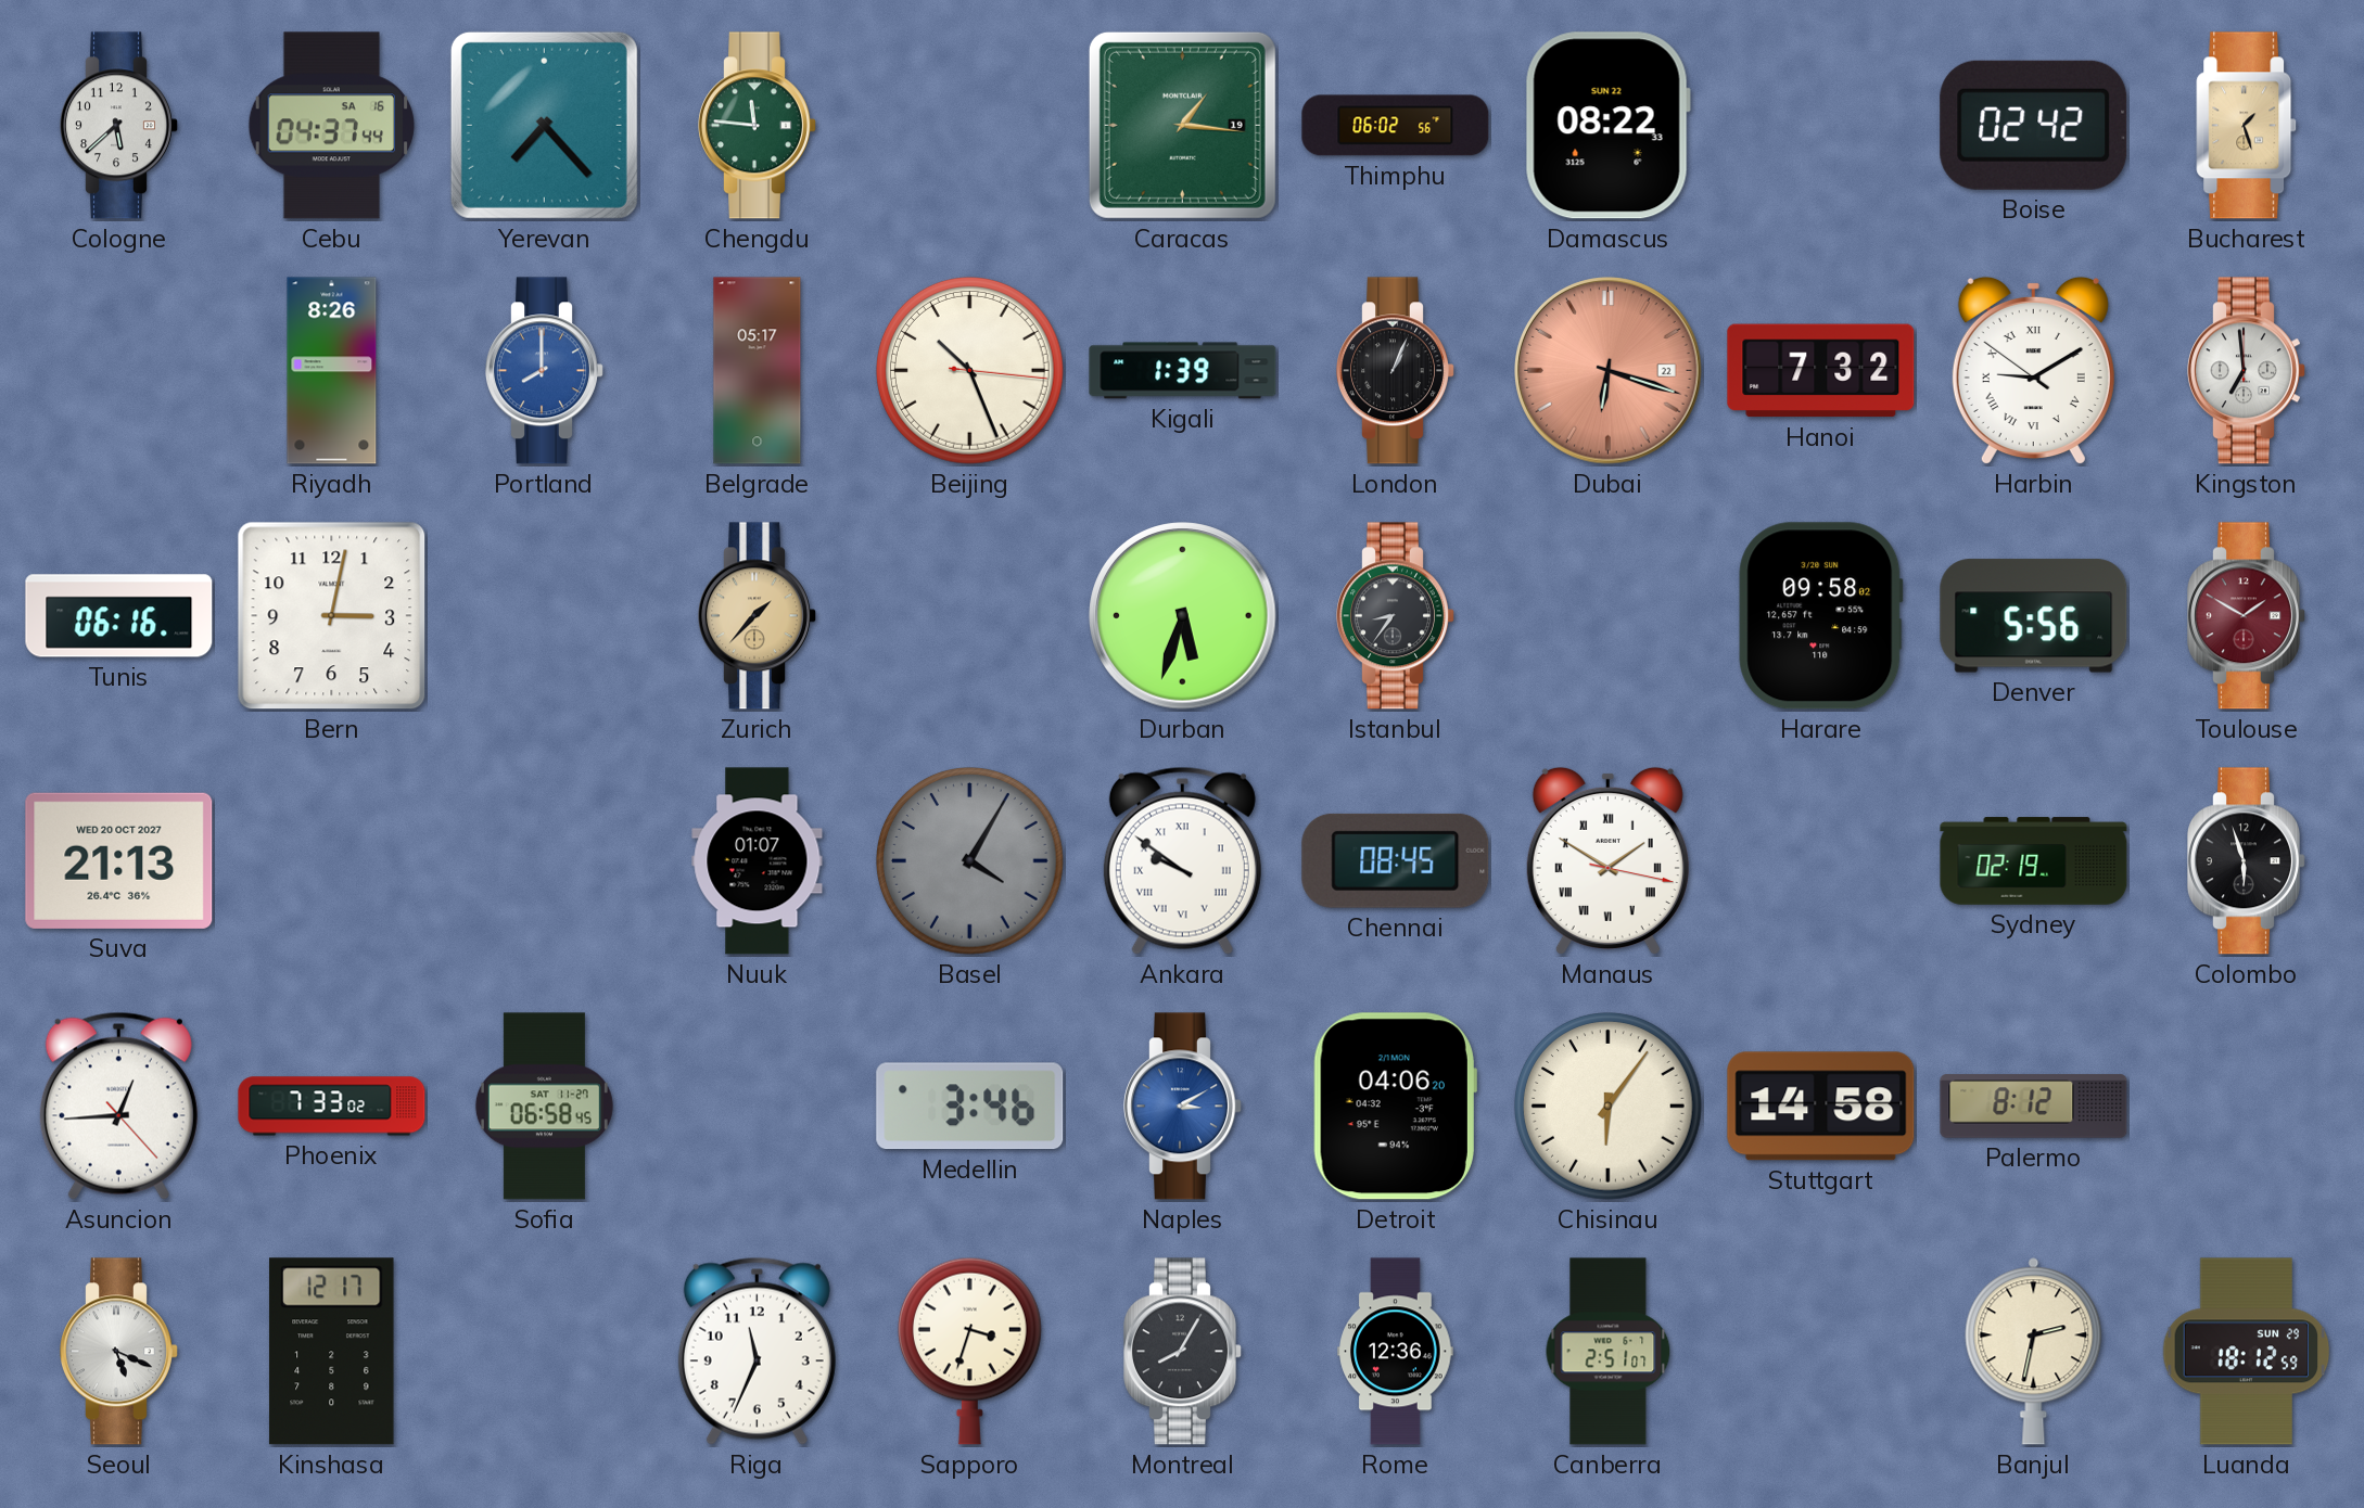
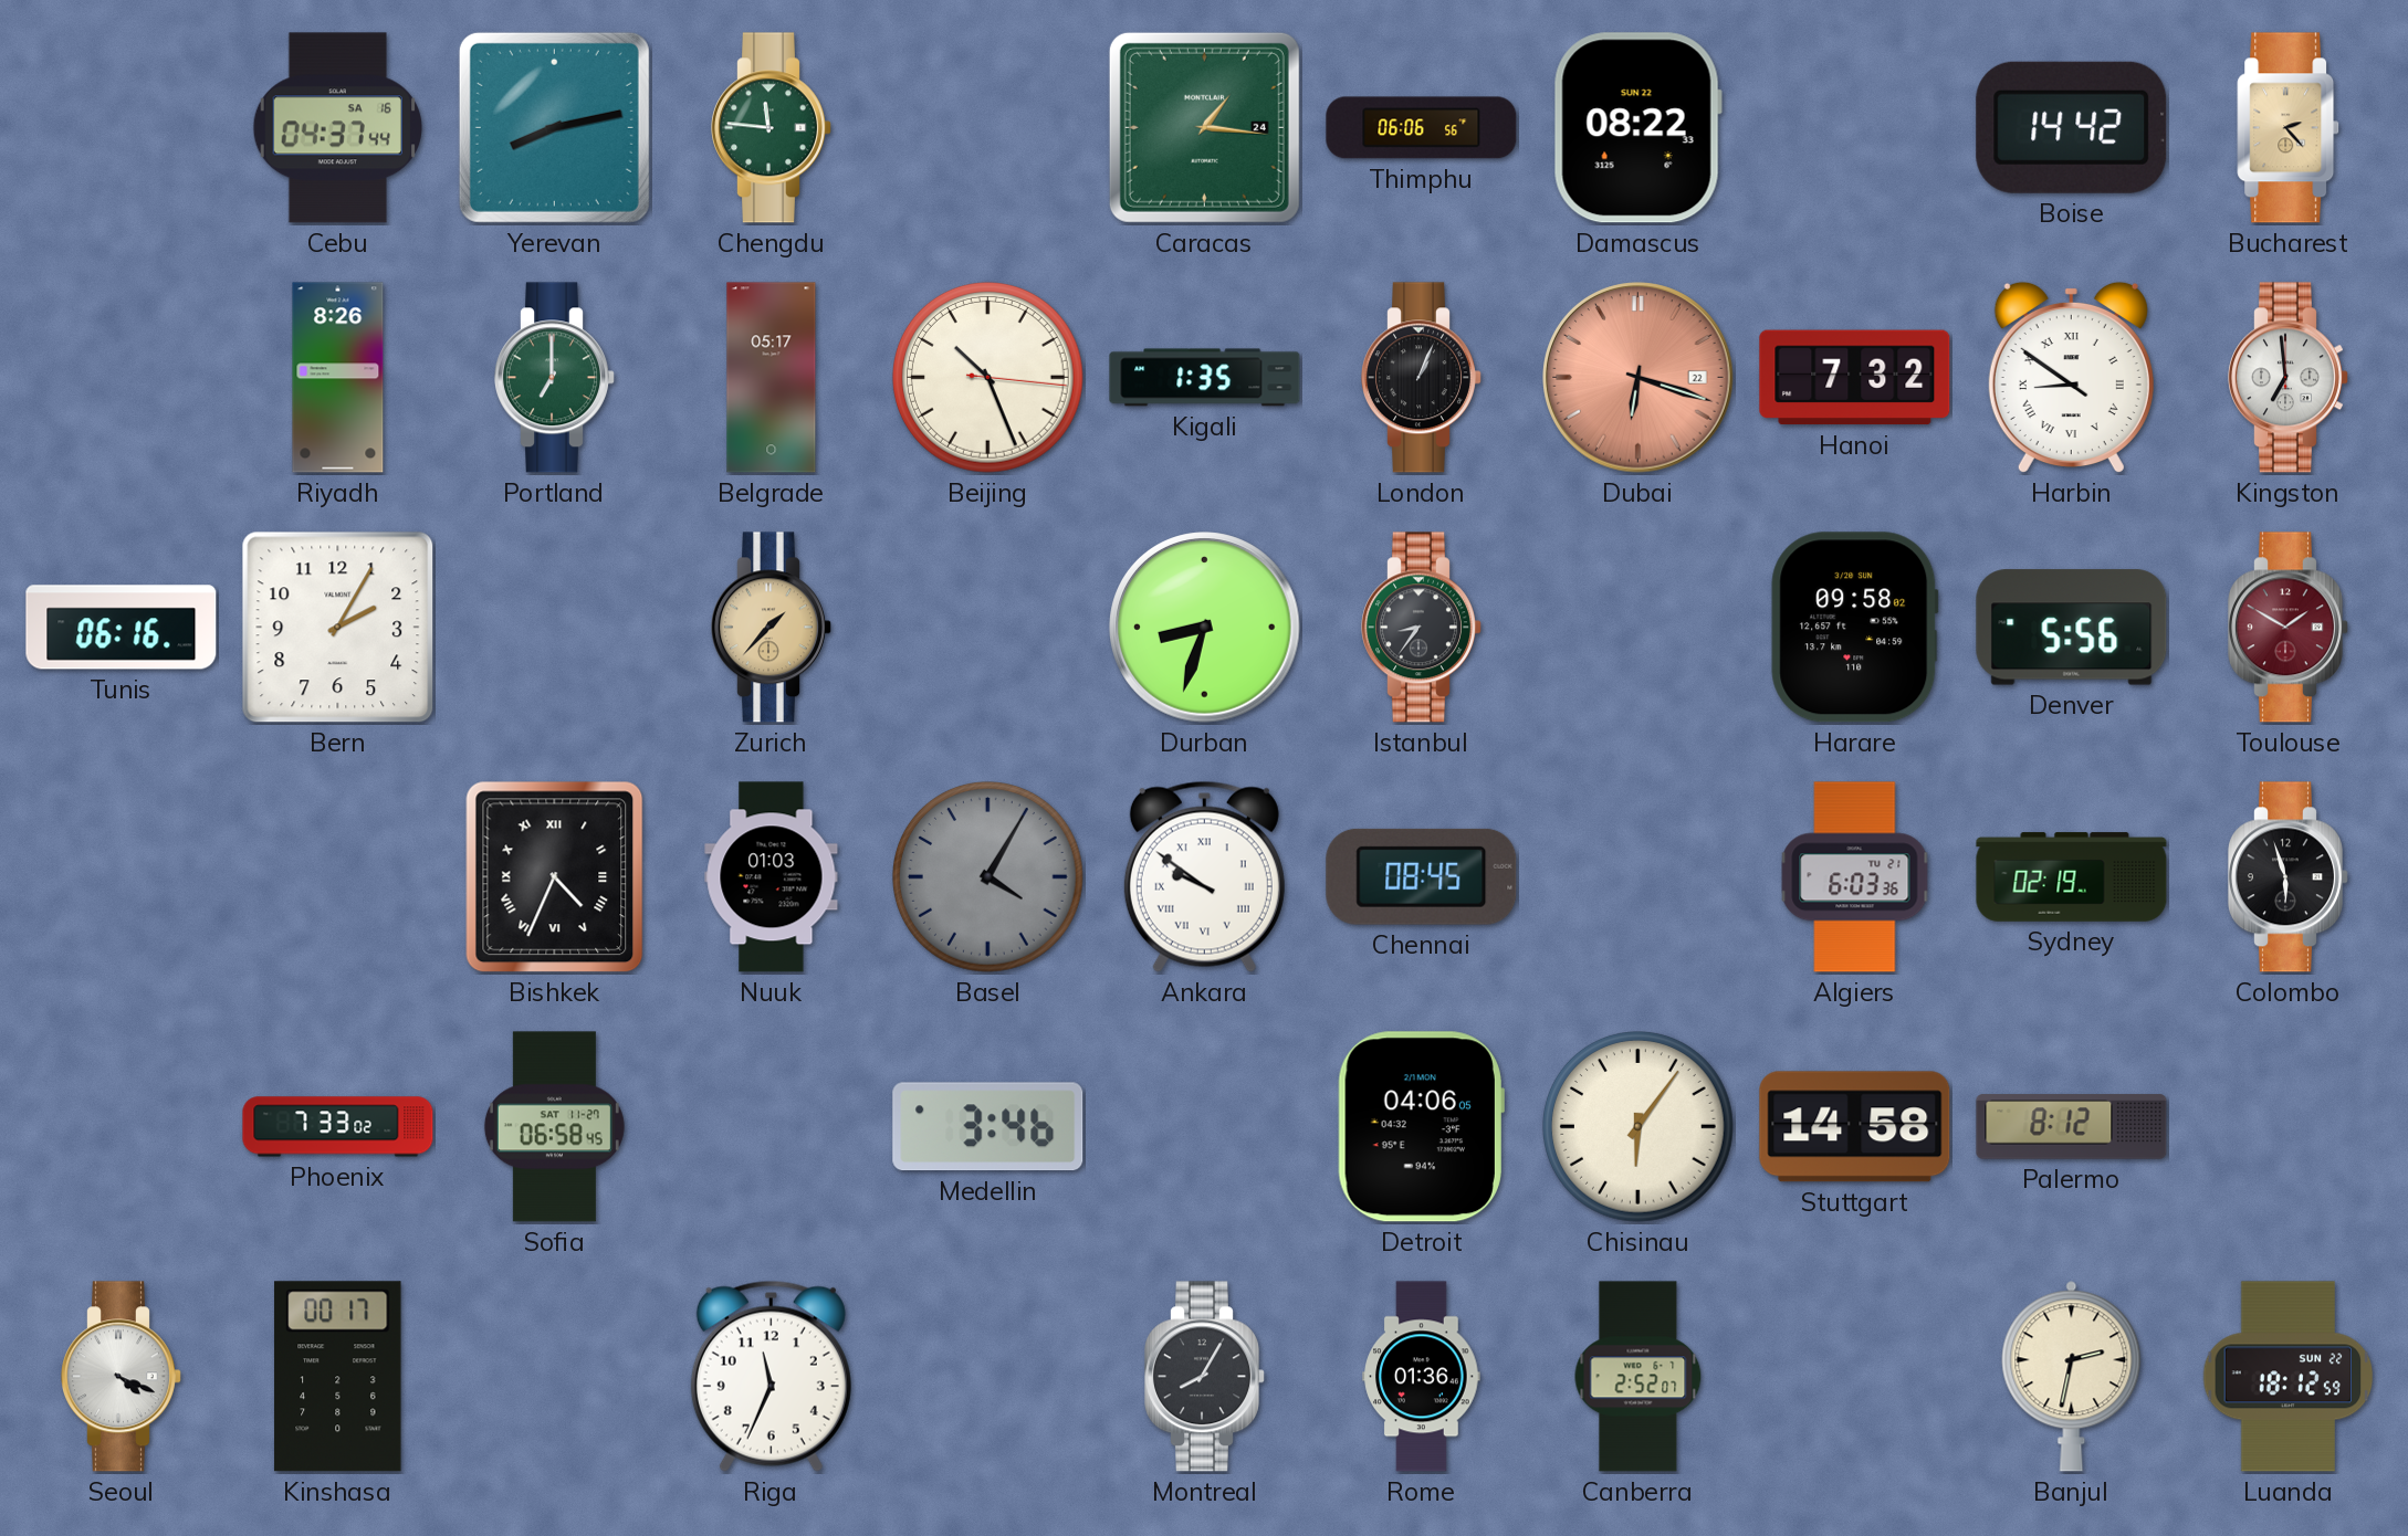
Cologne: 5:38 -> none (119, 126)
Yerevan: 7:23 -> 8:13 (554, 127)
Caracas date: 19 -> 24 (1204, 127)
Thimphu: 06:02 -> 06:06 (1422, 128)
Boise: 02:42 -> 14:42 (2072, 127)
Bucharest: 1:27 -> 2:23 (2289, 128)
Portland: 8:00 -> 7:00 (555, 378)
Portland dial: blue -> green (555, 378)
Kigali: 1:39 -> 1:35 (1205, 378)
Harbin: 9:09 -> 8:50 (2071, 378)
Bern: 3:02 -> 2:05 (338, 628)
Durban: 5:33 -> 8:33 (1205, 628)
Suva: 21:13 -> none (119, 860)
Bishkek: none -> 4:34 (555, 877)
Nuuk: 01:07 -> 01:03 (772, 877)
Manaus: 1:50 -> none (1607, 861)
Algiers: none -> 6:03 (1855, 877)
Asuncion: 12:44 -> none (118, 1106)
Naples: 3:10 -> none (1183, 1107)
Detroit: 04:06:20 -> 04:06:05 (1421, 1127)
Seoul: 5:19 -> 4:19 (122, 1377)
Kinshasa: 12:17 -> 00:17 (338, 1377)
Sapporo: 3:33 -> none (969, 1351)
Rome: 12:36 -> 01:36 (1422, 1377)
Canberra: 2:51 -> 2:52 (1639, 1377)
Luanda date: SUN 29 -> SUN 22 (2289, 1377)
